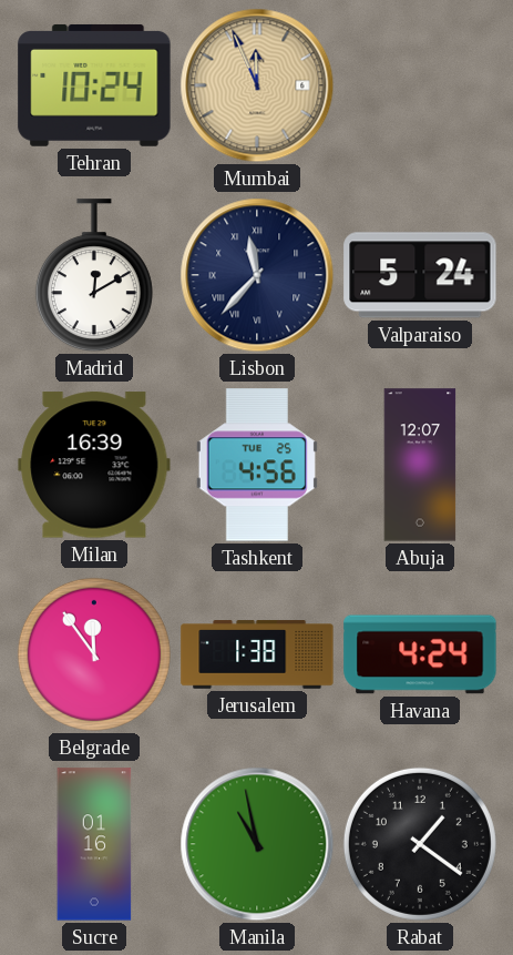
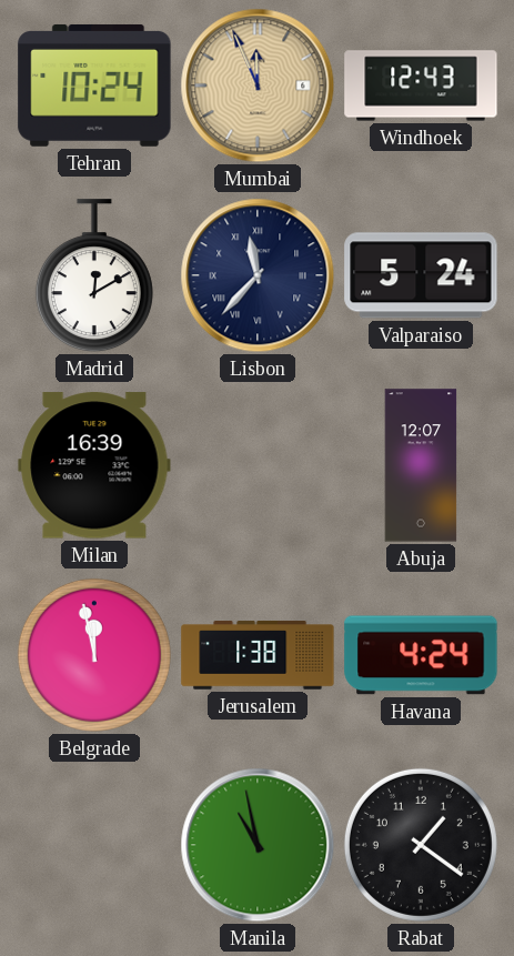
Windhoek: none -> 12:43 (421, 85)
Tashkent: 4:56 -> none (257, 465)
Belgrade: 11:54 -> 11:58 (94, 655)
Sucre: 01:16 -> none (94, 844)
